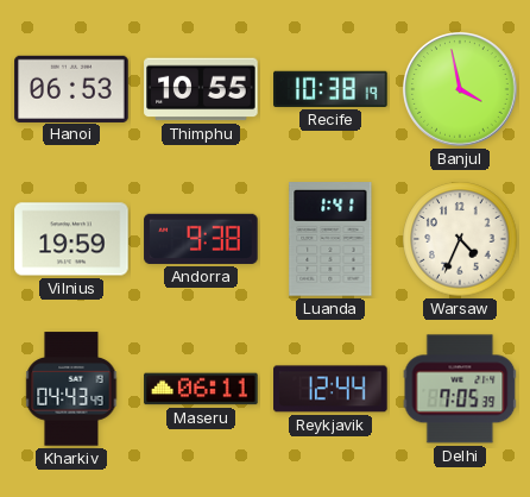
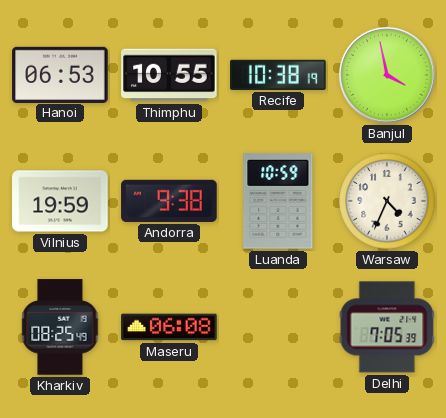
Luanda: 1:41 -> 10:59 (278, 201)
Kharkiv: 04:43 -> 08:25 (60, 327)
Maseru: 06:11 -> 06:08 (169, 327)
Reykjavik: 12:44 -> none (330, 389)
